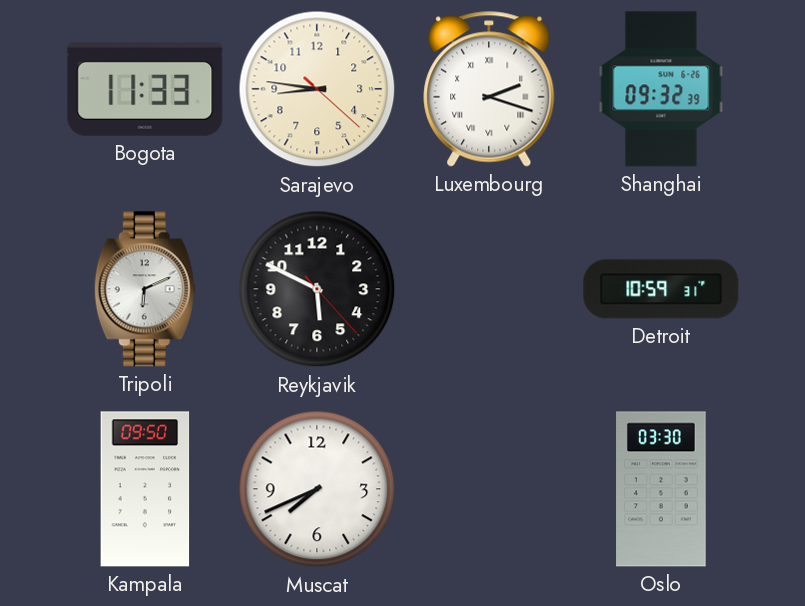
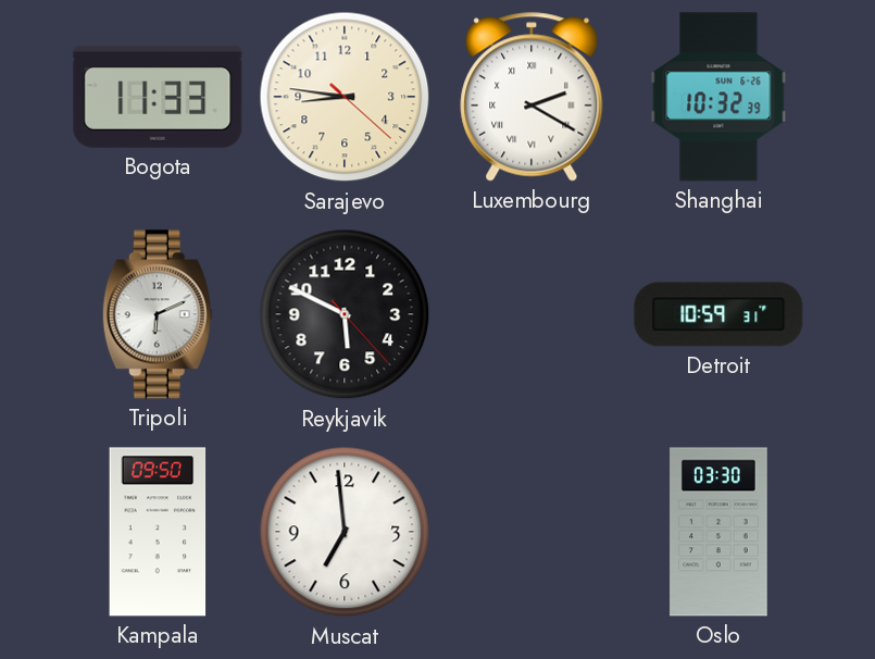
Luxembourg: 2:18 -> 2:20 (532, 97)
Shanghai: 09:32 -> 10:32 (718, 97)
Muscat: 7:41 -> 6:59 (345, 532)
